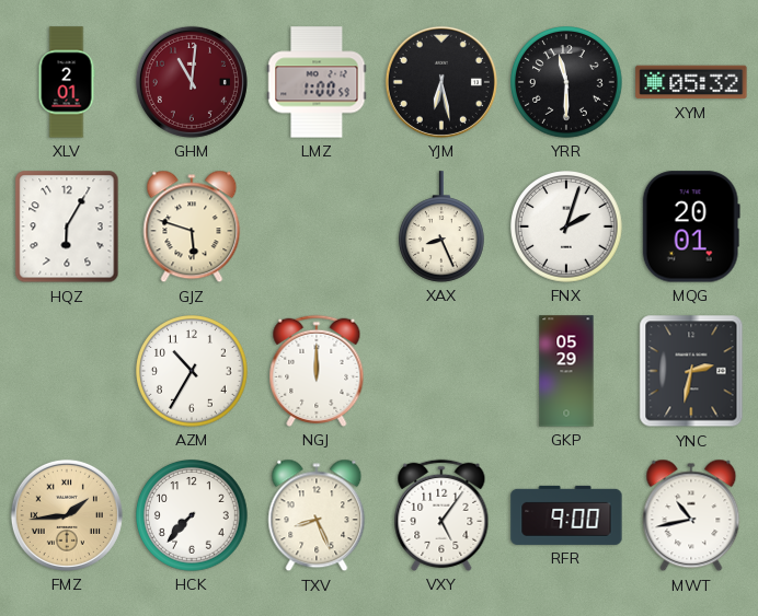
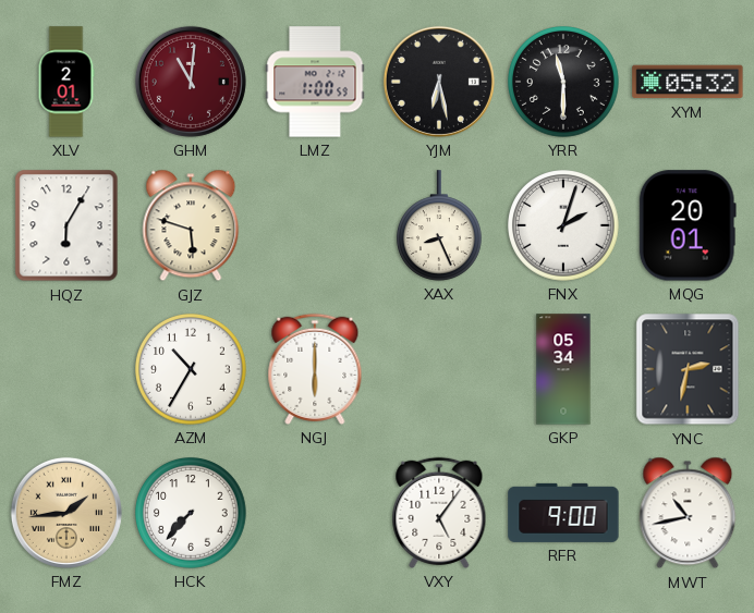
NGJ: 12:00 -> 6:00 (315, 369)
GKP: 05:29 -> 05:34 (563, 369)
TXV: 8:26 -> none (317, 515)
